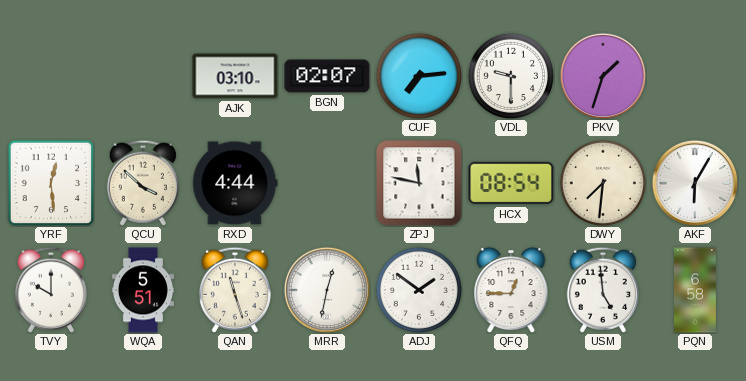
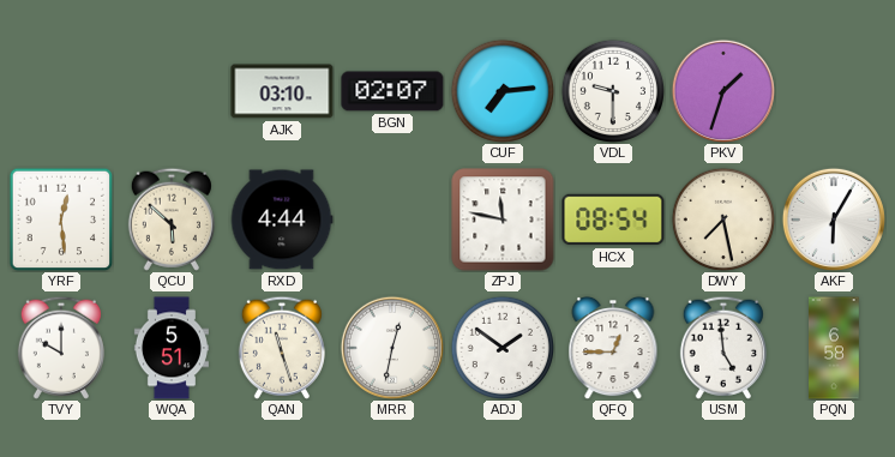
QCU: 3:52 -> 5:52 (172, 220)
DWY: 7:31 -> 7:28 (722, 218)
